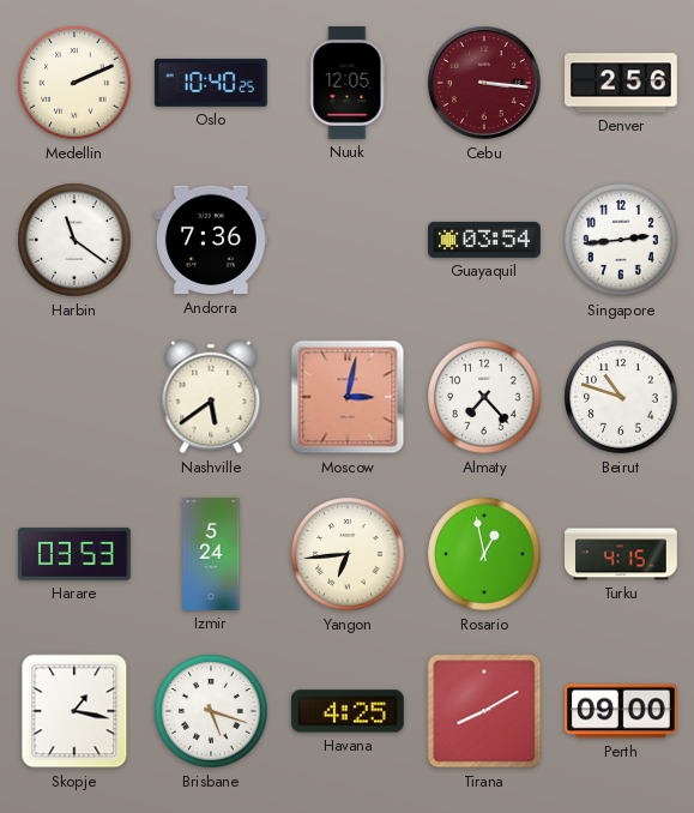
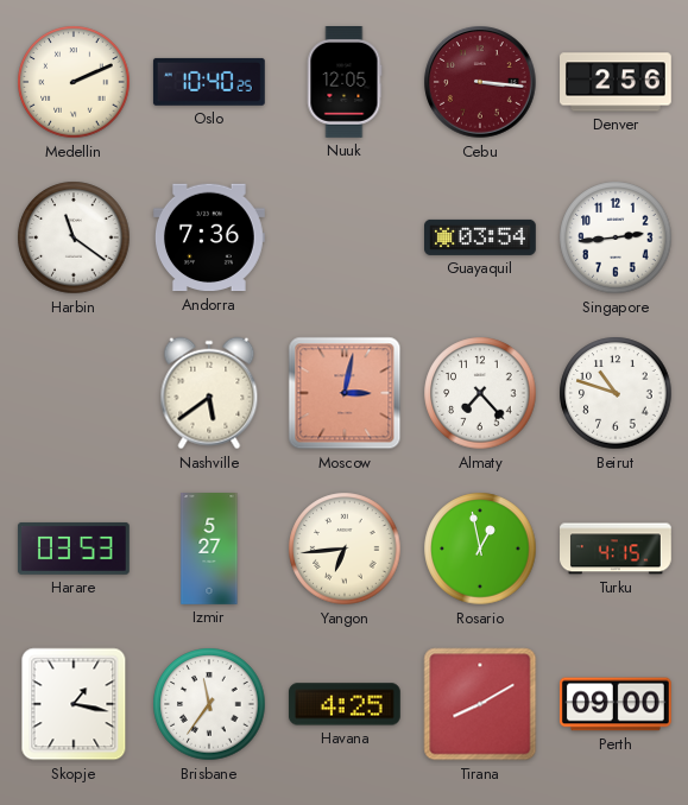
Izmir: 5:24 -> 5:27 (209, 550)
Brisbane: 5:18 -> 11:36 (209, 704)
